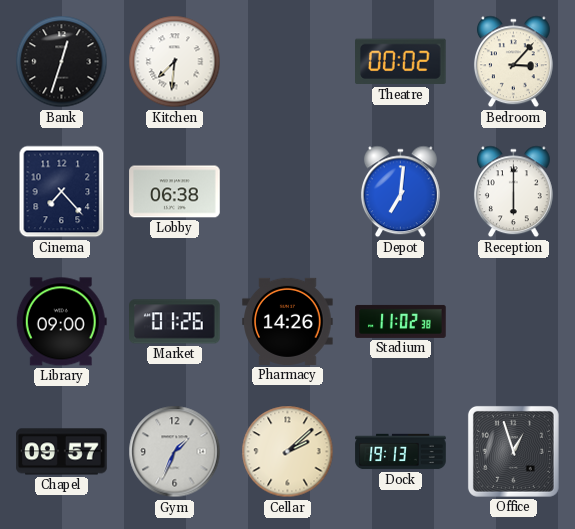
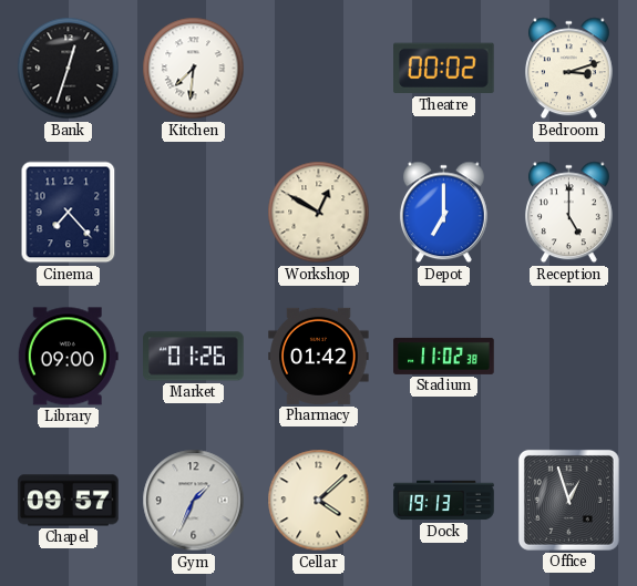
Bedroom: 3:07 -> 3:12 (568, 69)
Lobby: 06:38 -> none (175, 192)
Workshop: none -> 12:50 (319, 213)
Depot: 7:01 -> 7:00 (443, 213)
Reception: 6:00 -> 5:00 (568, 213)
Pharmacy: 14:26 -> 01:42 (319, 356)
Cellar: 2:08 -> 4:08 (319, 501)
